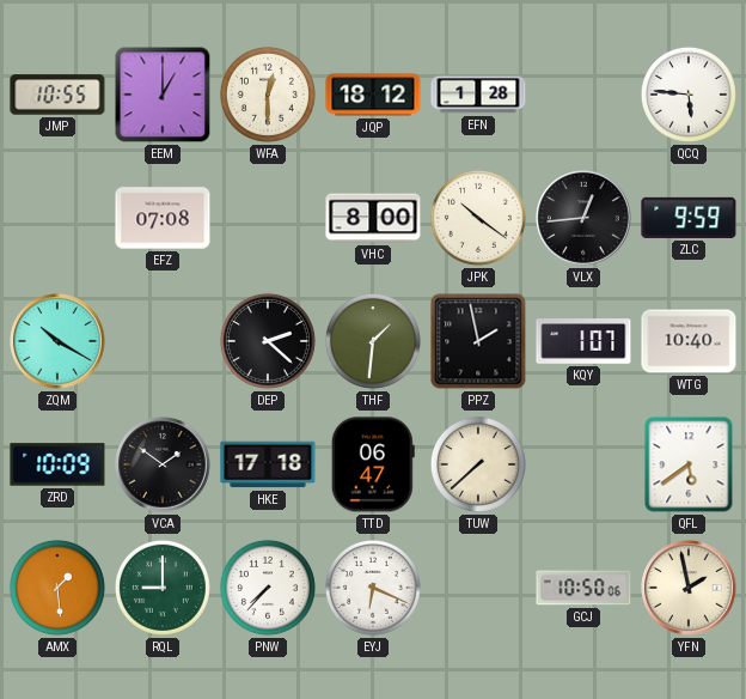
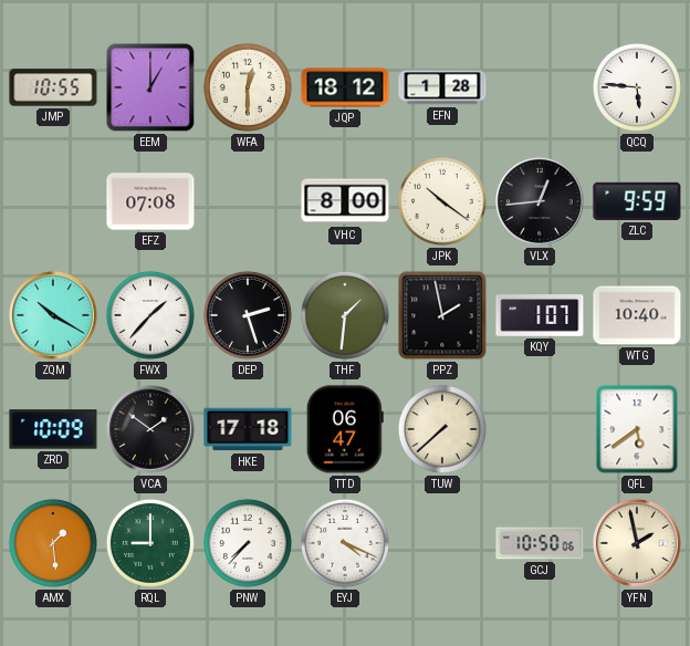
FWX: none -> 1:37 (150, 315)
DEP: 2:22 -> 2:27 (248, 315)
EYJ: 6:19 -> 4:19 (345, 543)
